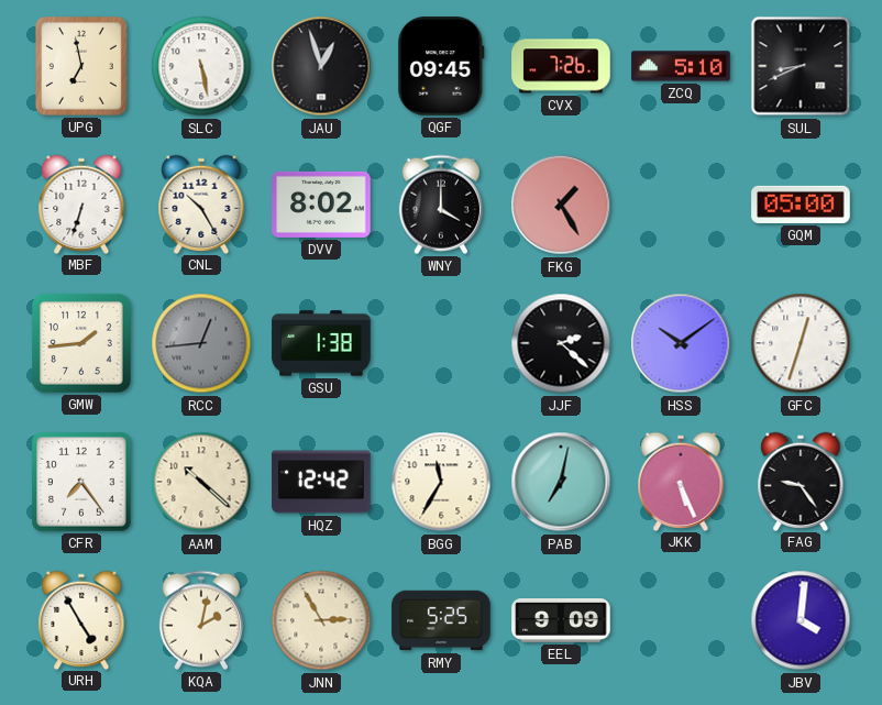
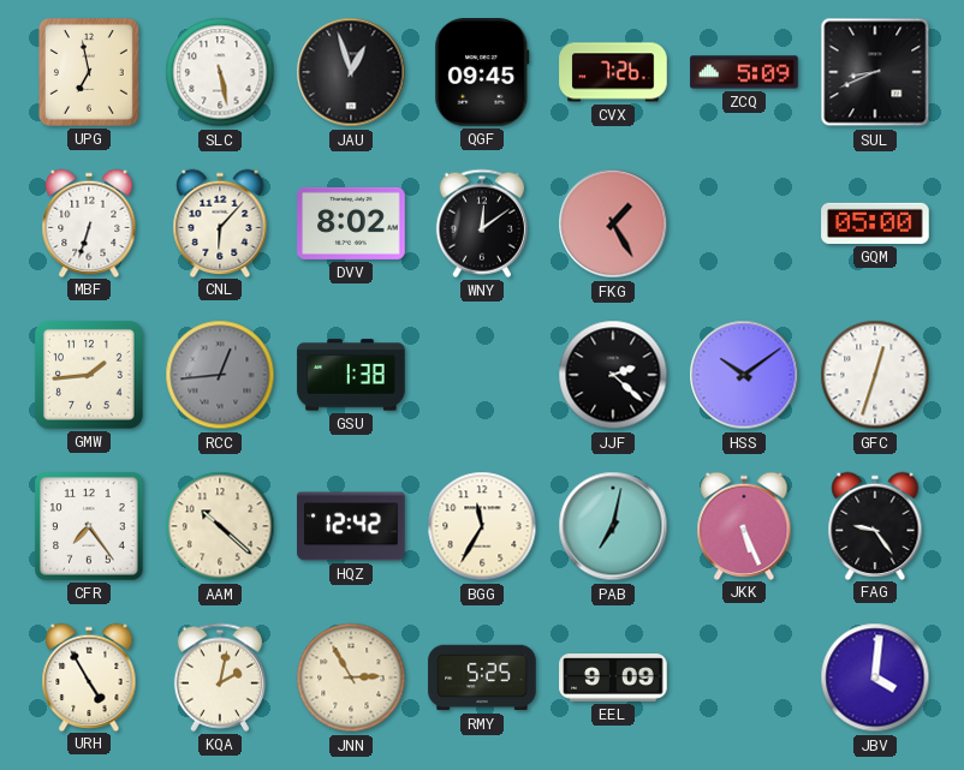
ZCQ: 5:10 -> 5:09 (744, 72)
CNL: 10:25 -> 6:07 (220, 222)
WNY: 4:00 -> 12:09 (482, 223)
